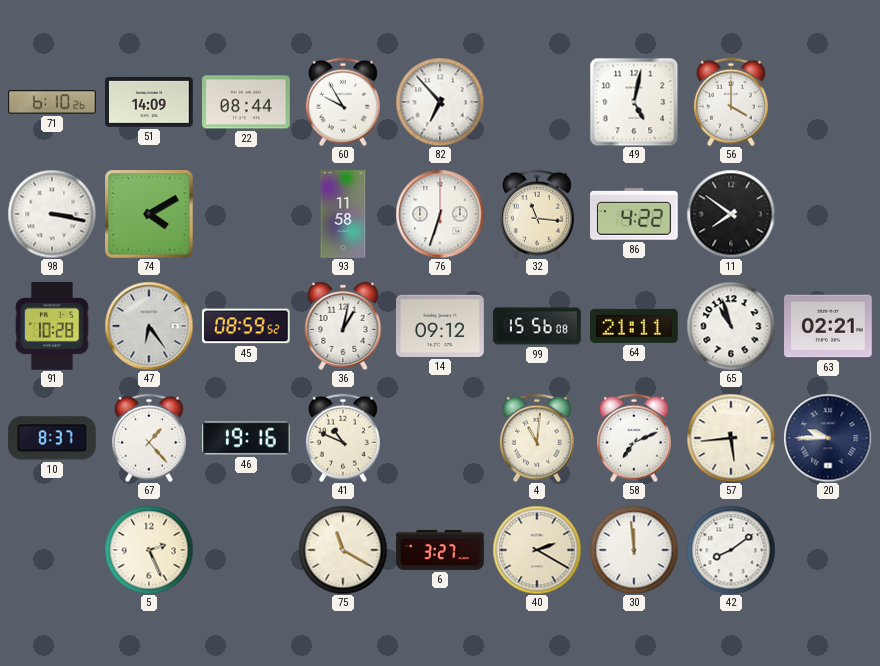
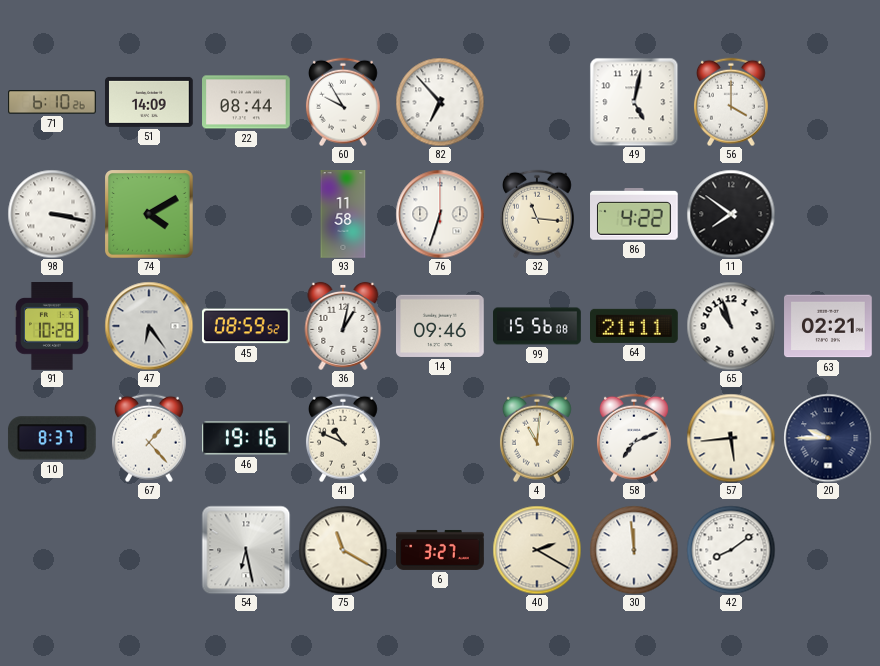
14: 09:12 -> 09:46 (441, 326)
5: 2:26 -> none (149, 550)
54: none -> 6:28 (246, 550)
